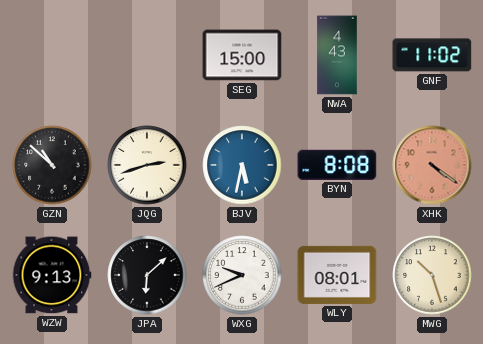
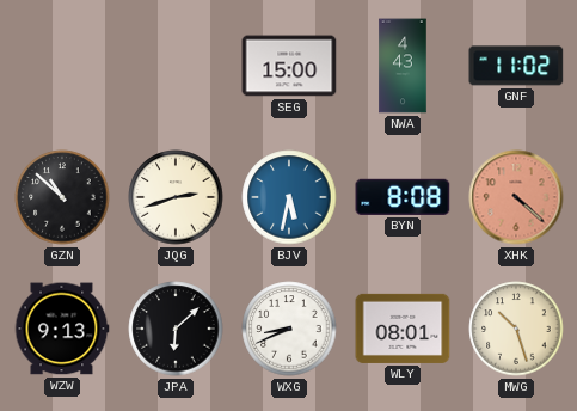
XHK: 4:21 -> 4:22 (516, 197)
WXG: 9:41 -> 8:41 (289, 329)
